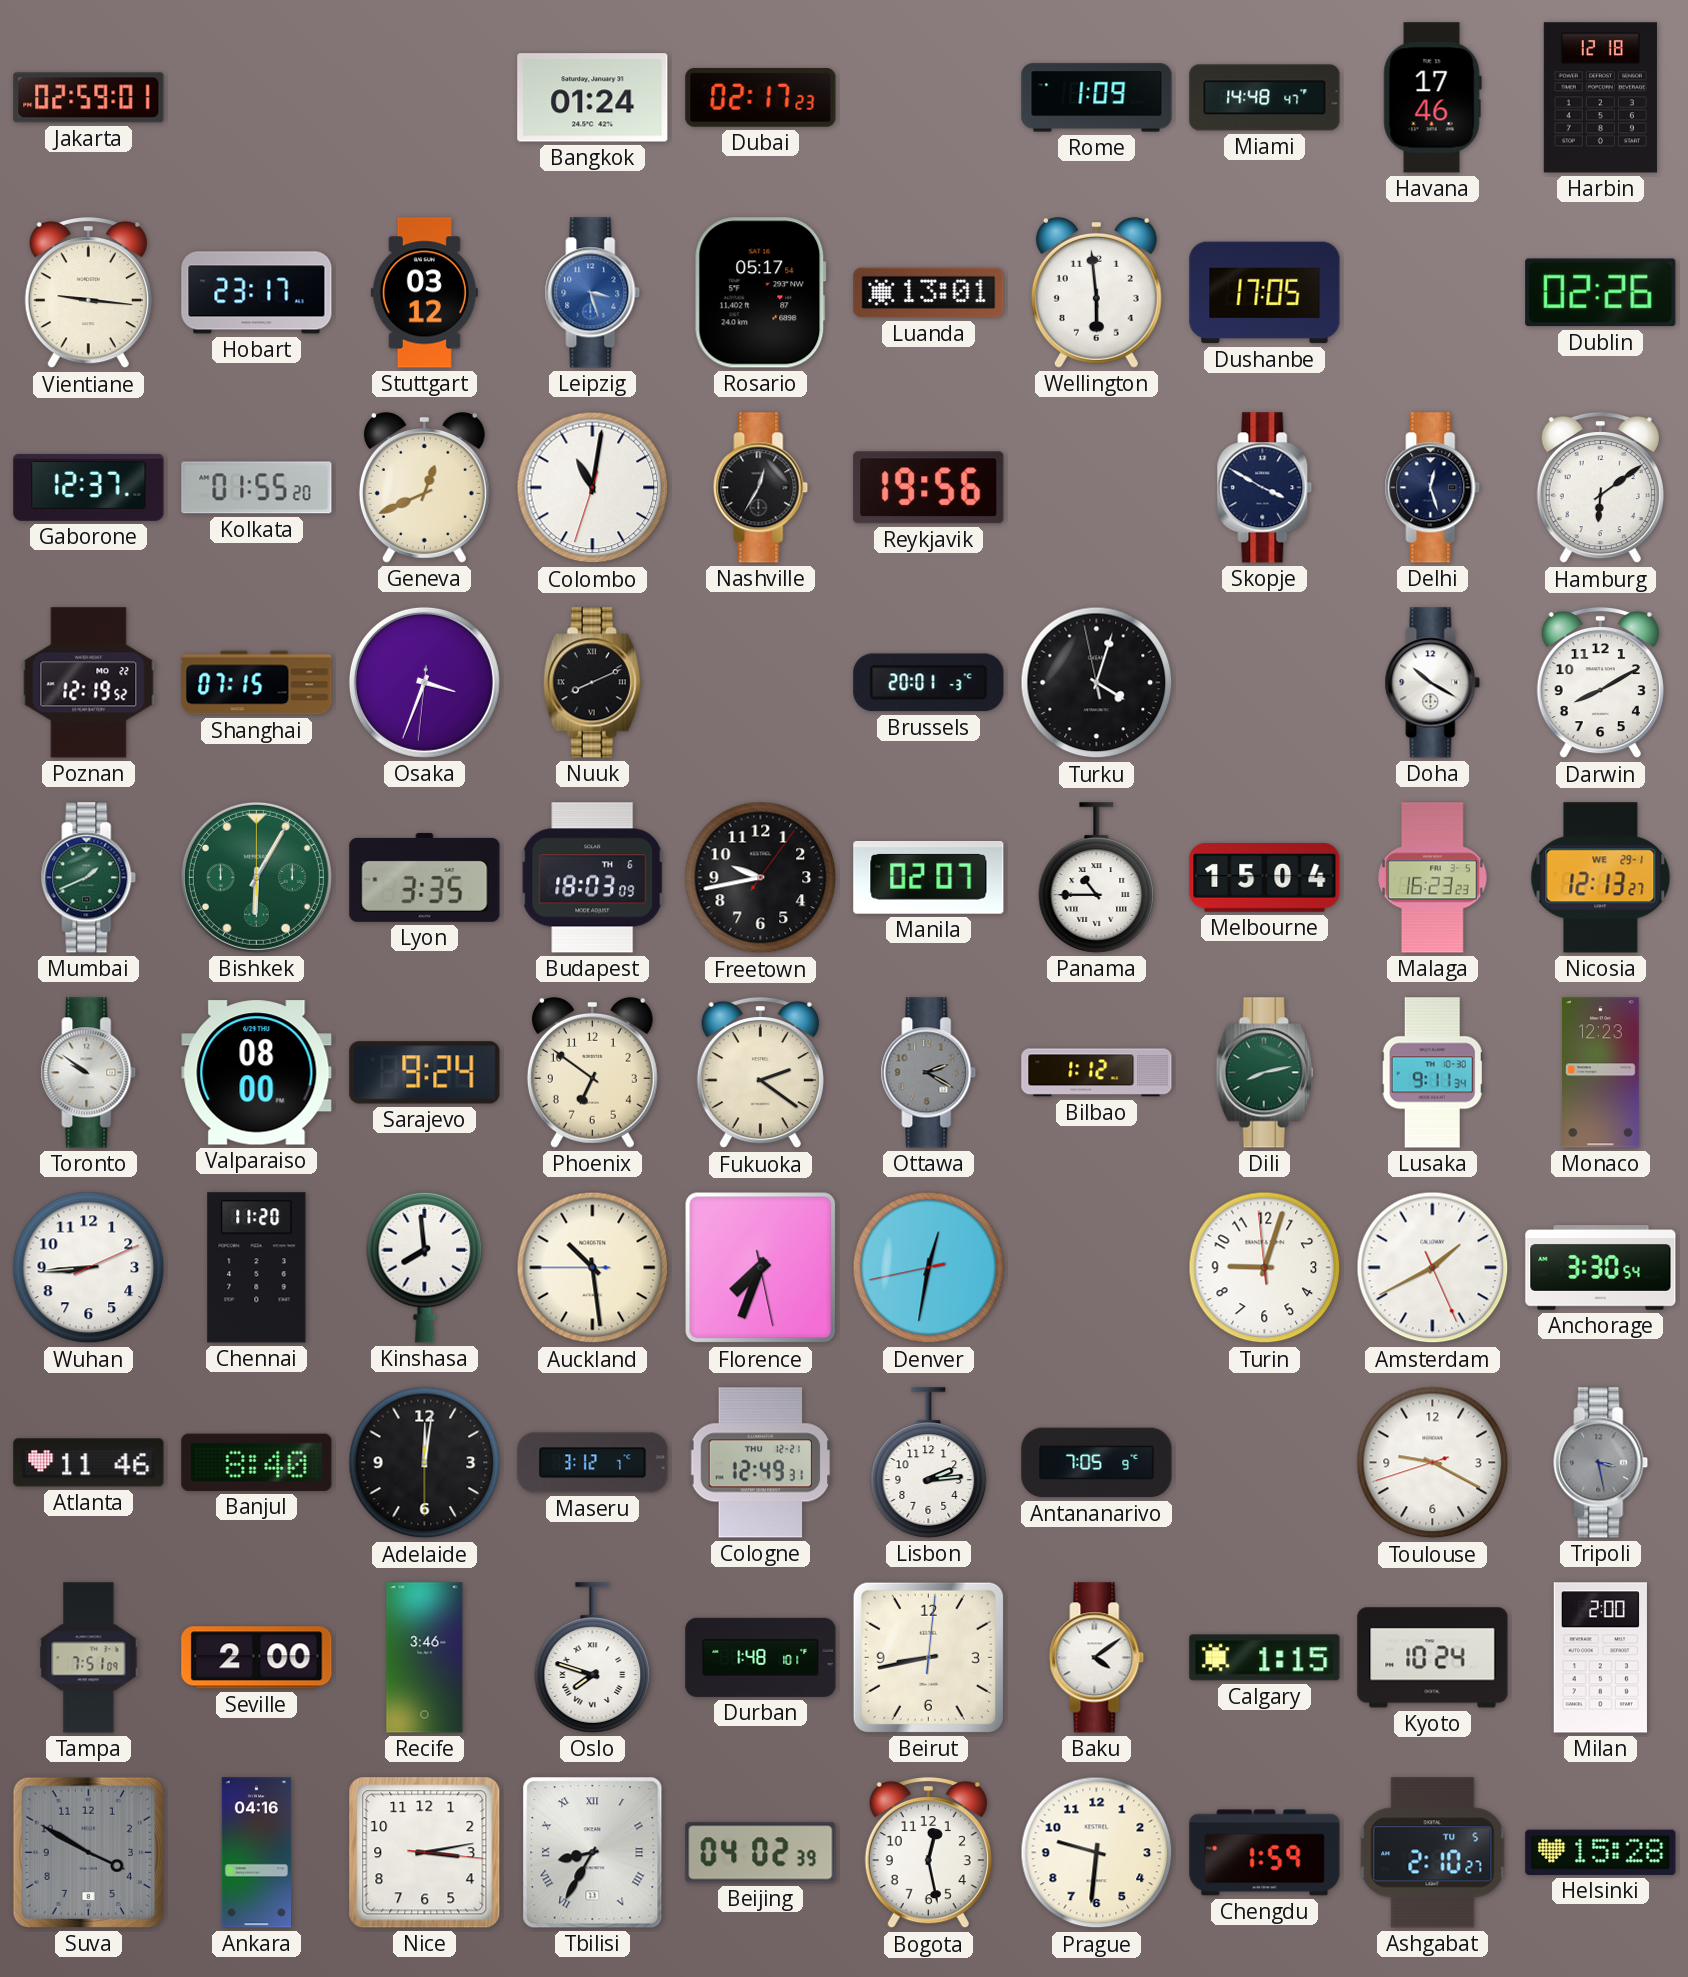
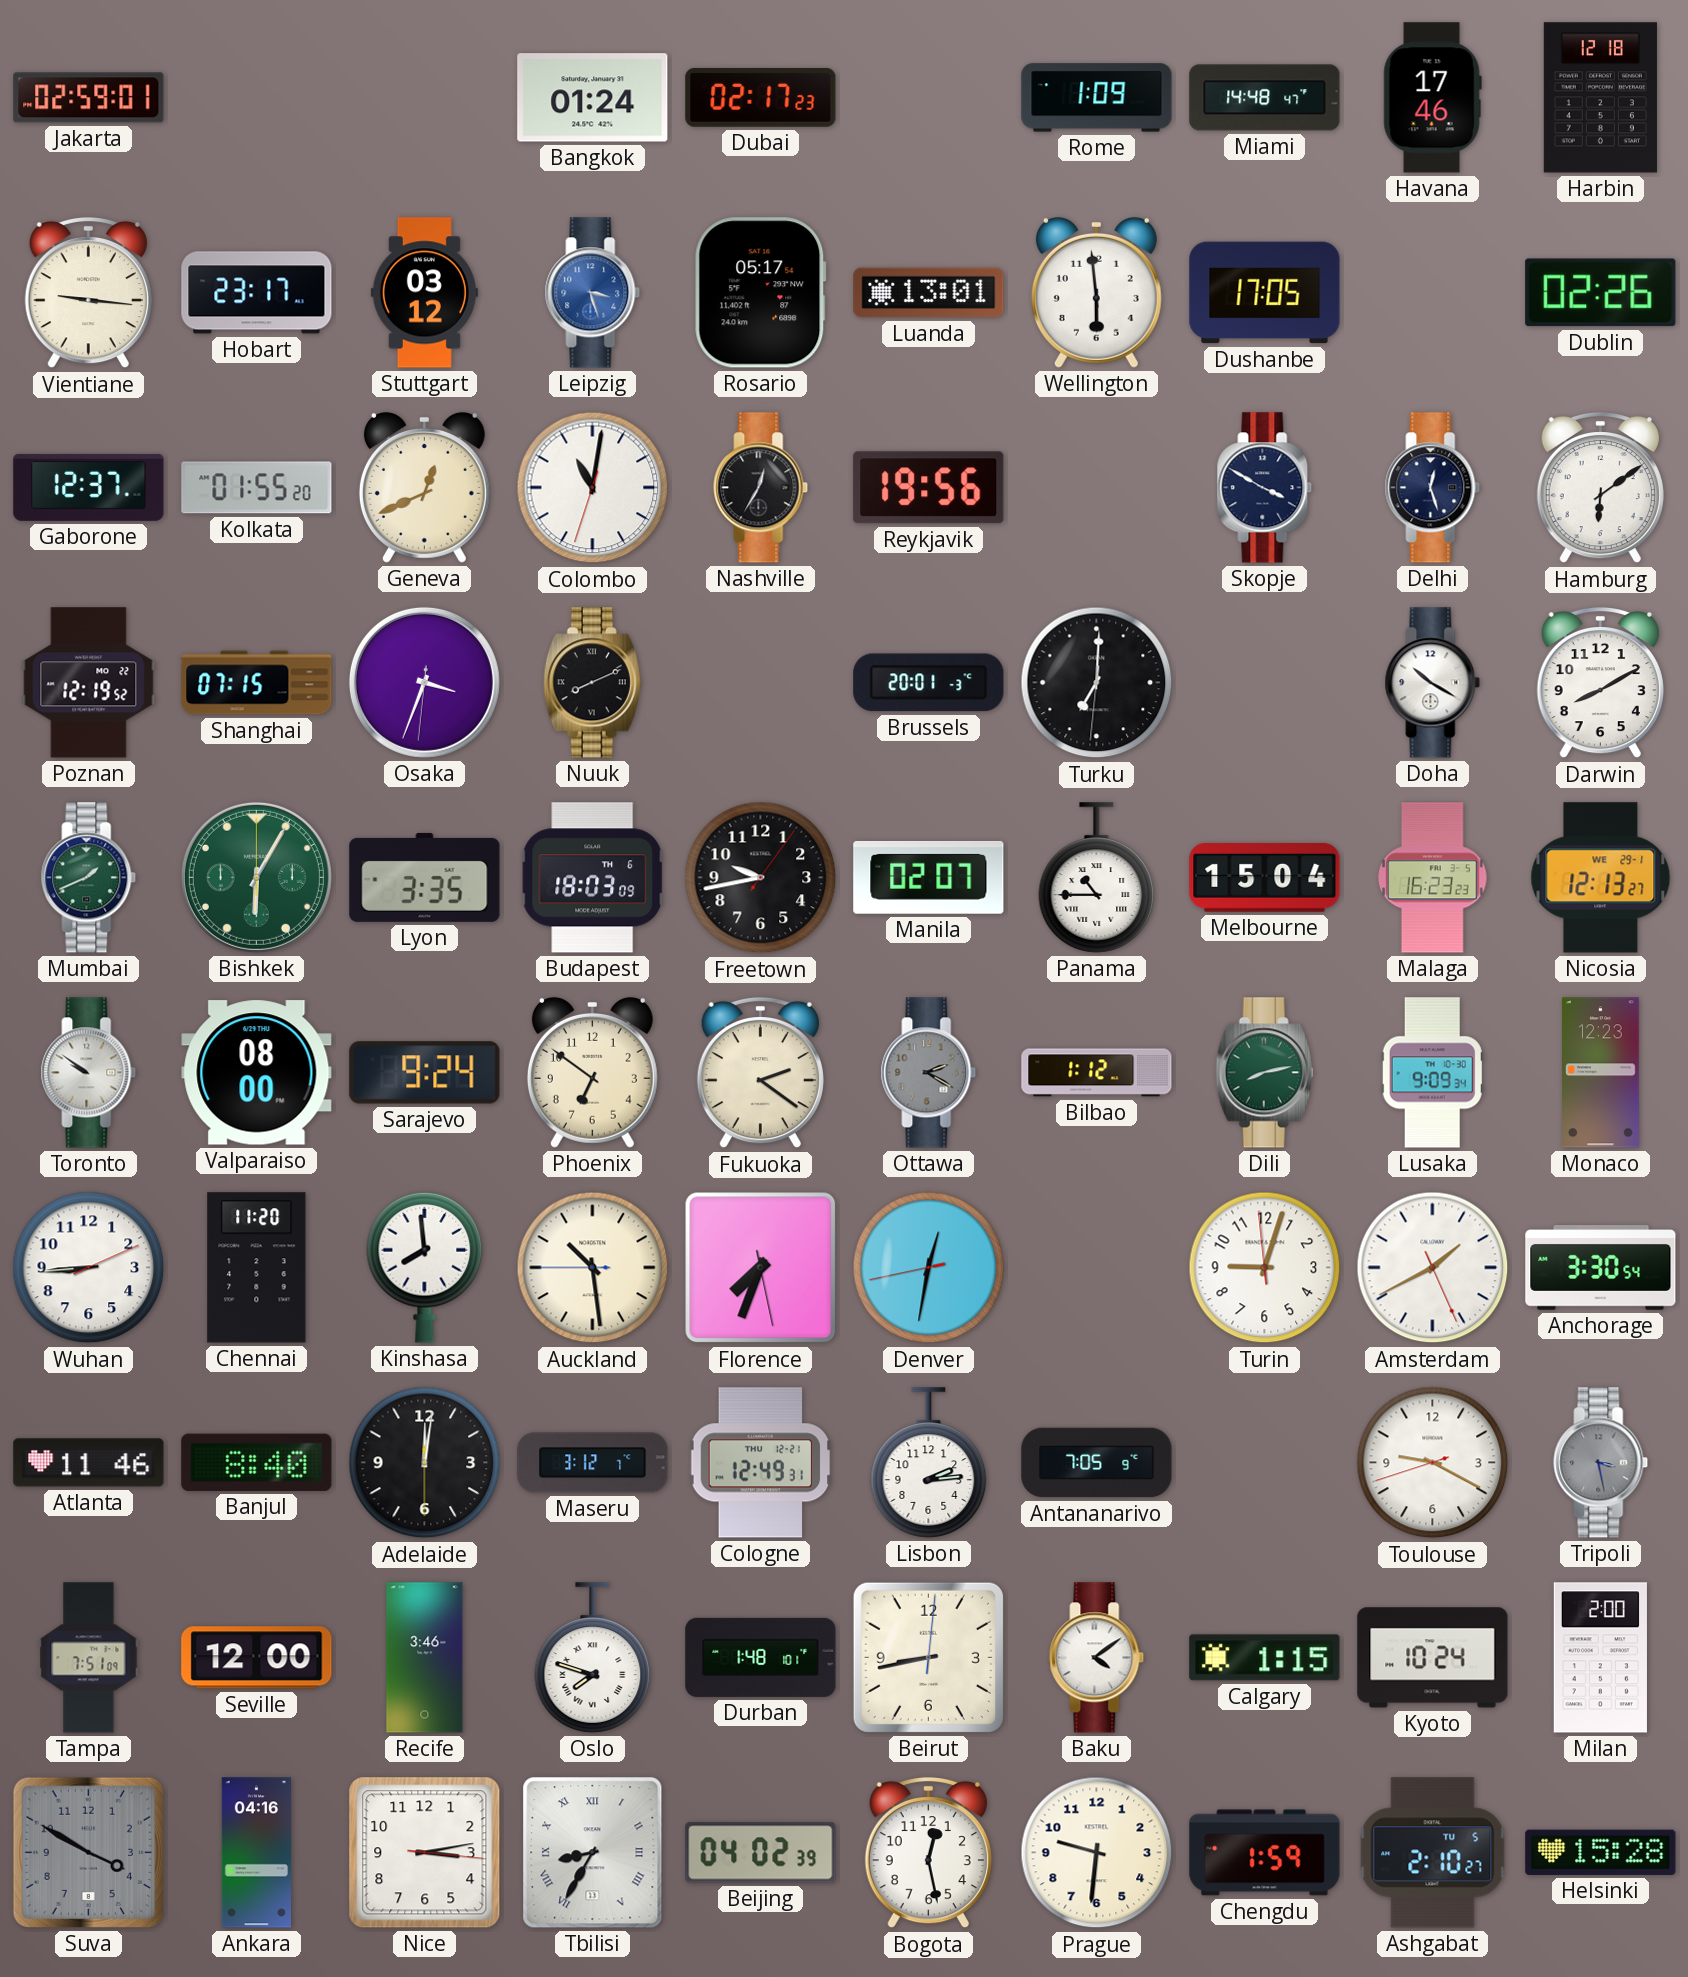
Turku: 4:02 -> 7:00 (1097, 683)
Lusaka: 9:11 -> 9:09 (1432, 1073)
Seville: 2:00 -> 12:00 (257, 1658)
